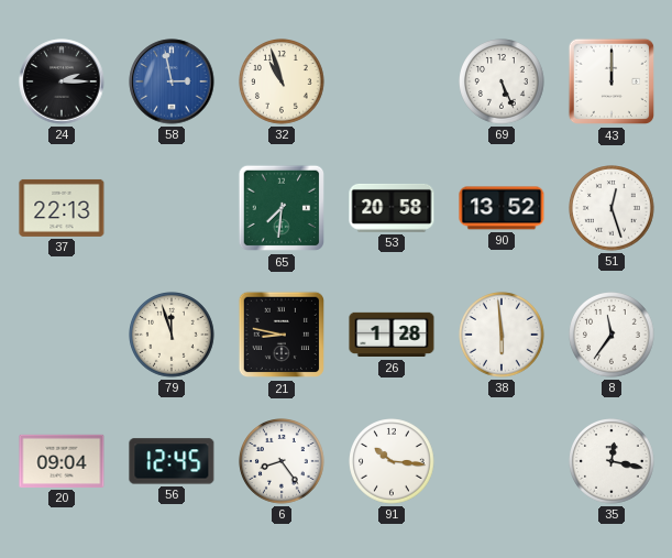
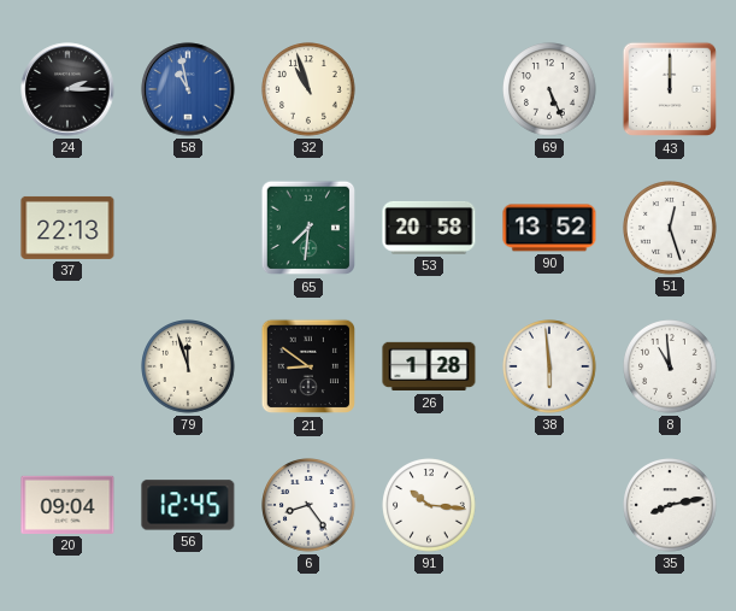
58: 2:58 -> 10:58 (188, 89)
21: 8:47 -> 8:51 (308, 366)
8: 11:36 -> 10:59 (671, 366)
35: 12:17 -> 8:13 (671, 505)
